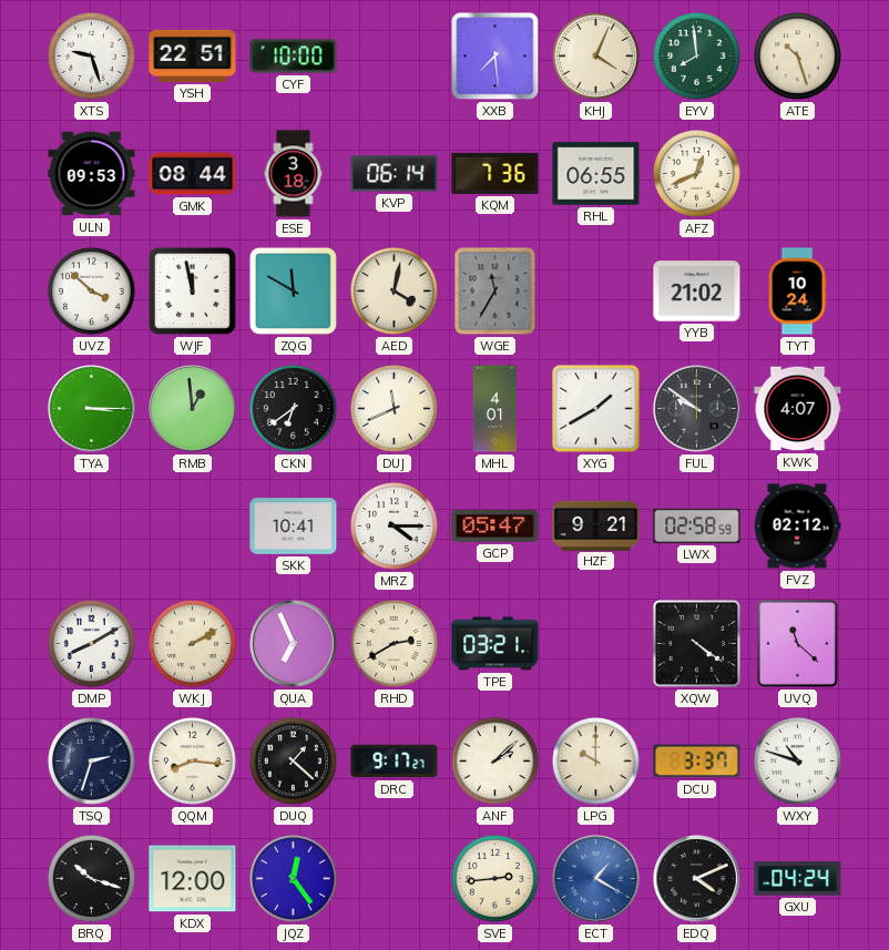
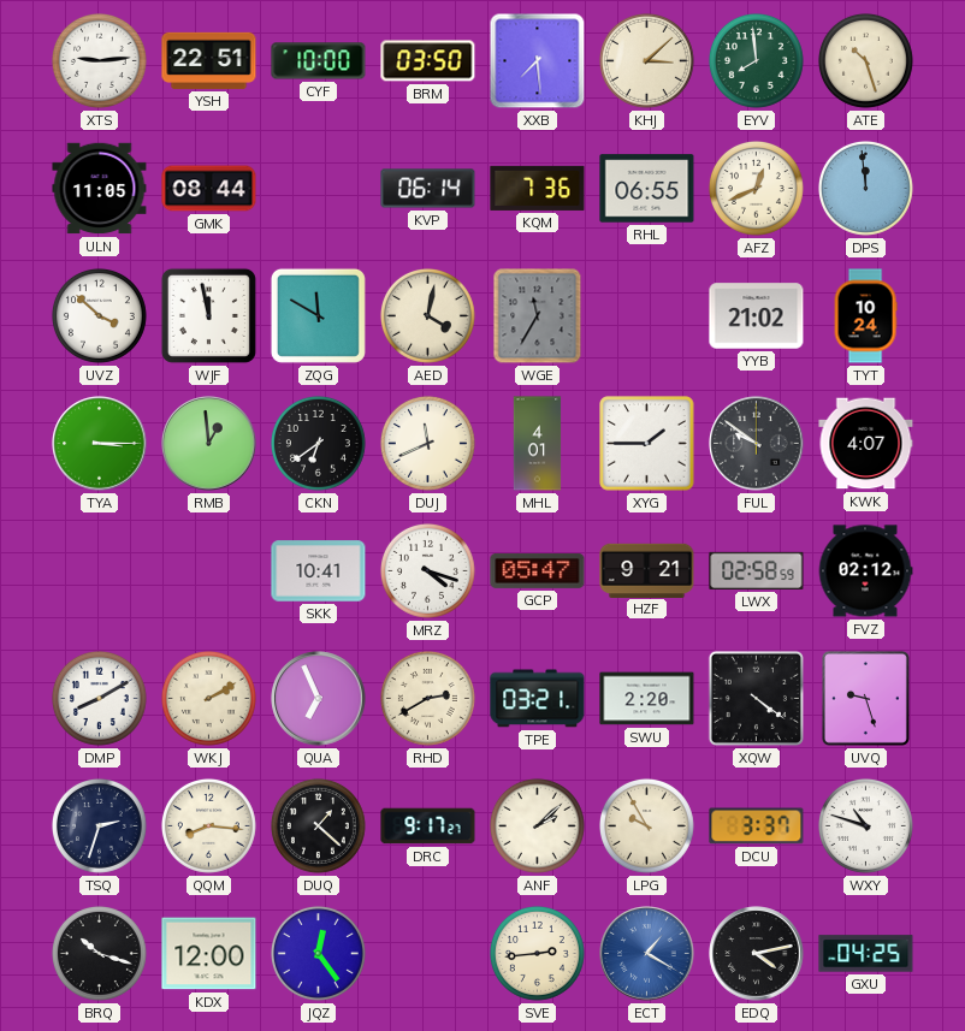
XTS: 9:27 -> 9:14 (99, 60)
BRM: none -> 03:50 (428, 61)
KHJ: 4:04 -> 3:08 (646, 60)
ULN: 09:53 -> 11:05 (100, 189)
ESE: 3:18 -> none (294, 174)
DPS: none -> 11:59 (865, 188)
XYG: 1:40 -> 1:45 (647, 444)
MRZ: 4:15 -> 4:18 (427, 570)
SWU: none -> 2:20 (647, 699)
UVQ: 11:22 -> 9:27 (865, 698)
LPG: 10:00 -> 9:55 (646, 825)
EDQ: 4:11 -> 4:13 (757, 954)
GXU: 04:24 -> 04:25 (866, 954)
